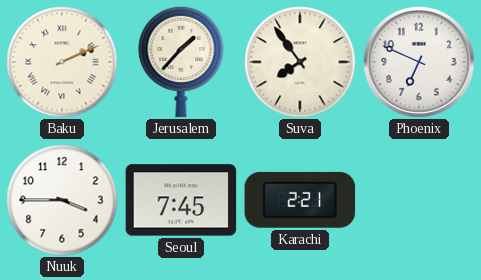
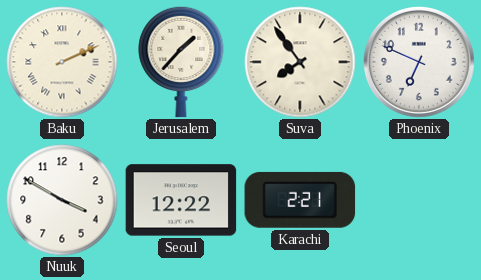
Nuuk: 3:45 -> 3:50 (62, 200)
Seoul: 7:45 -> 12:22 (181, 200)
